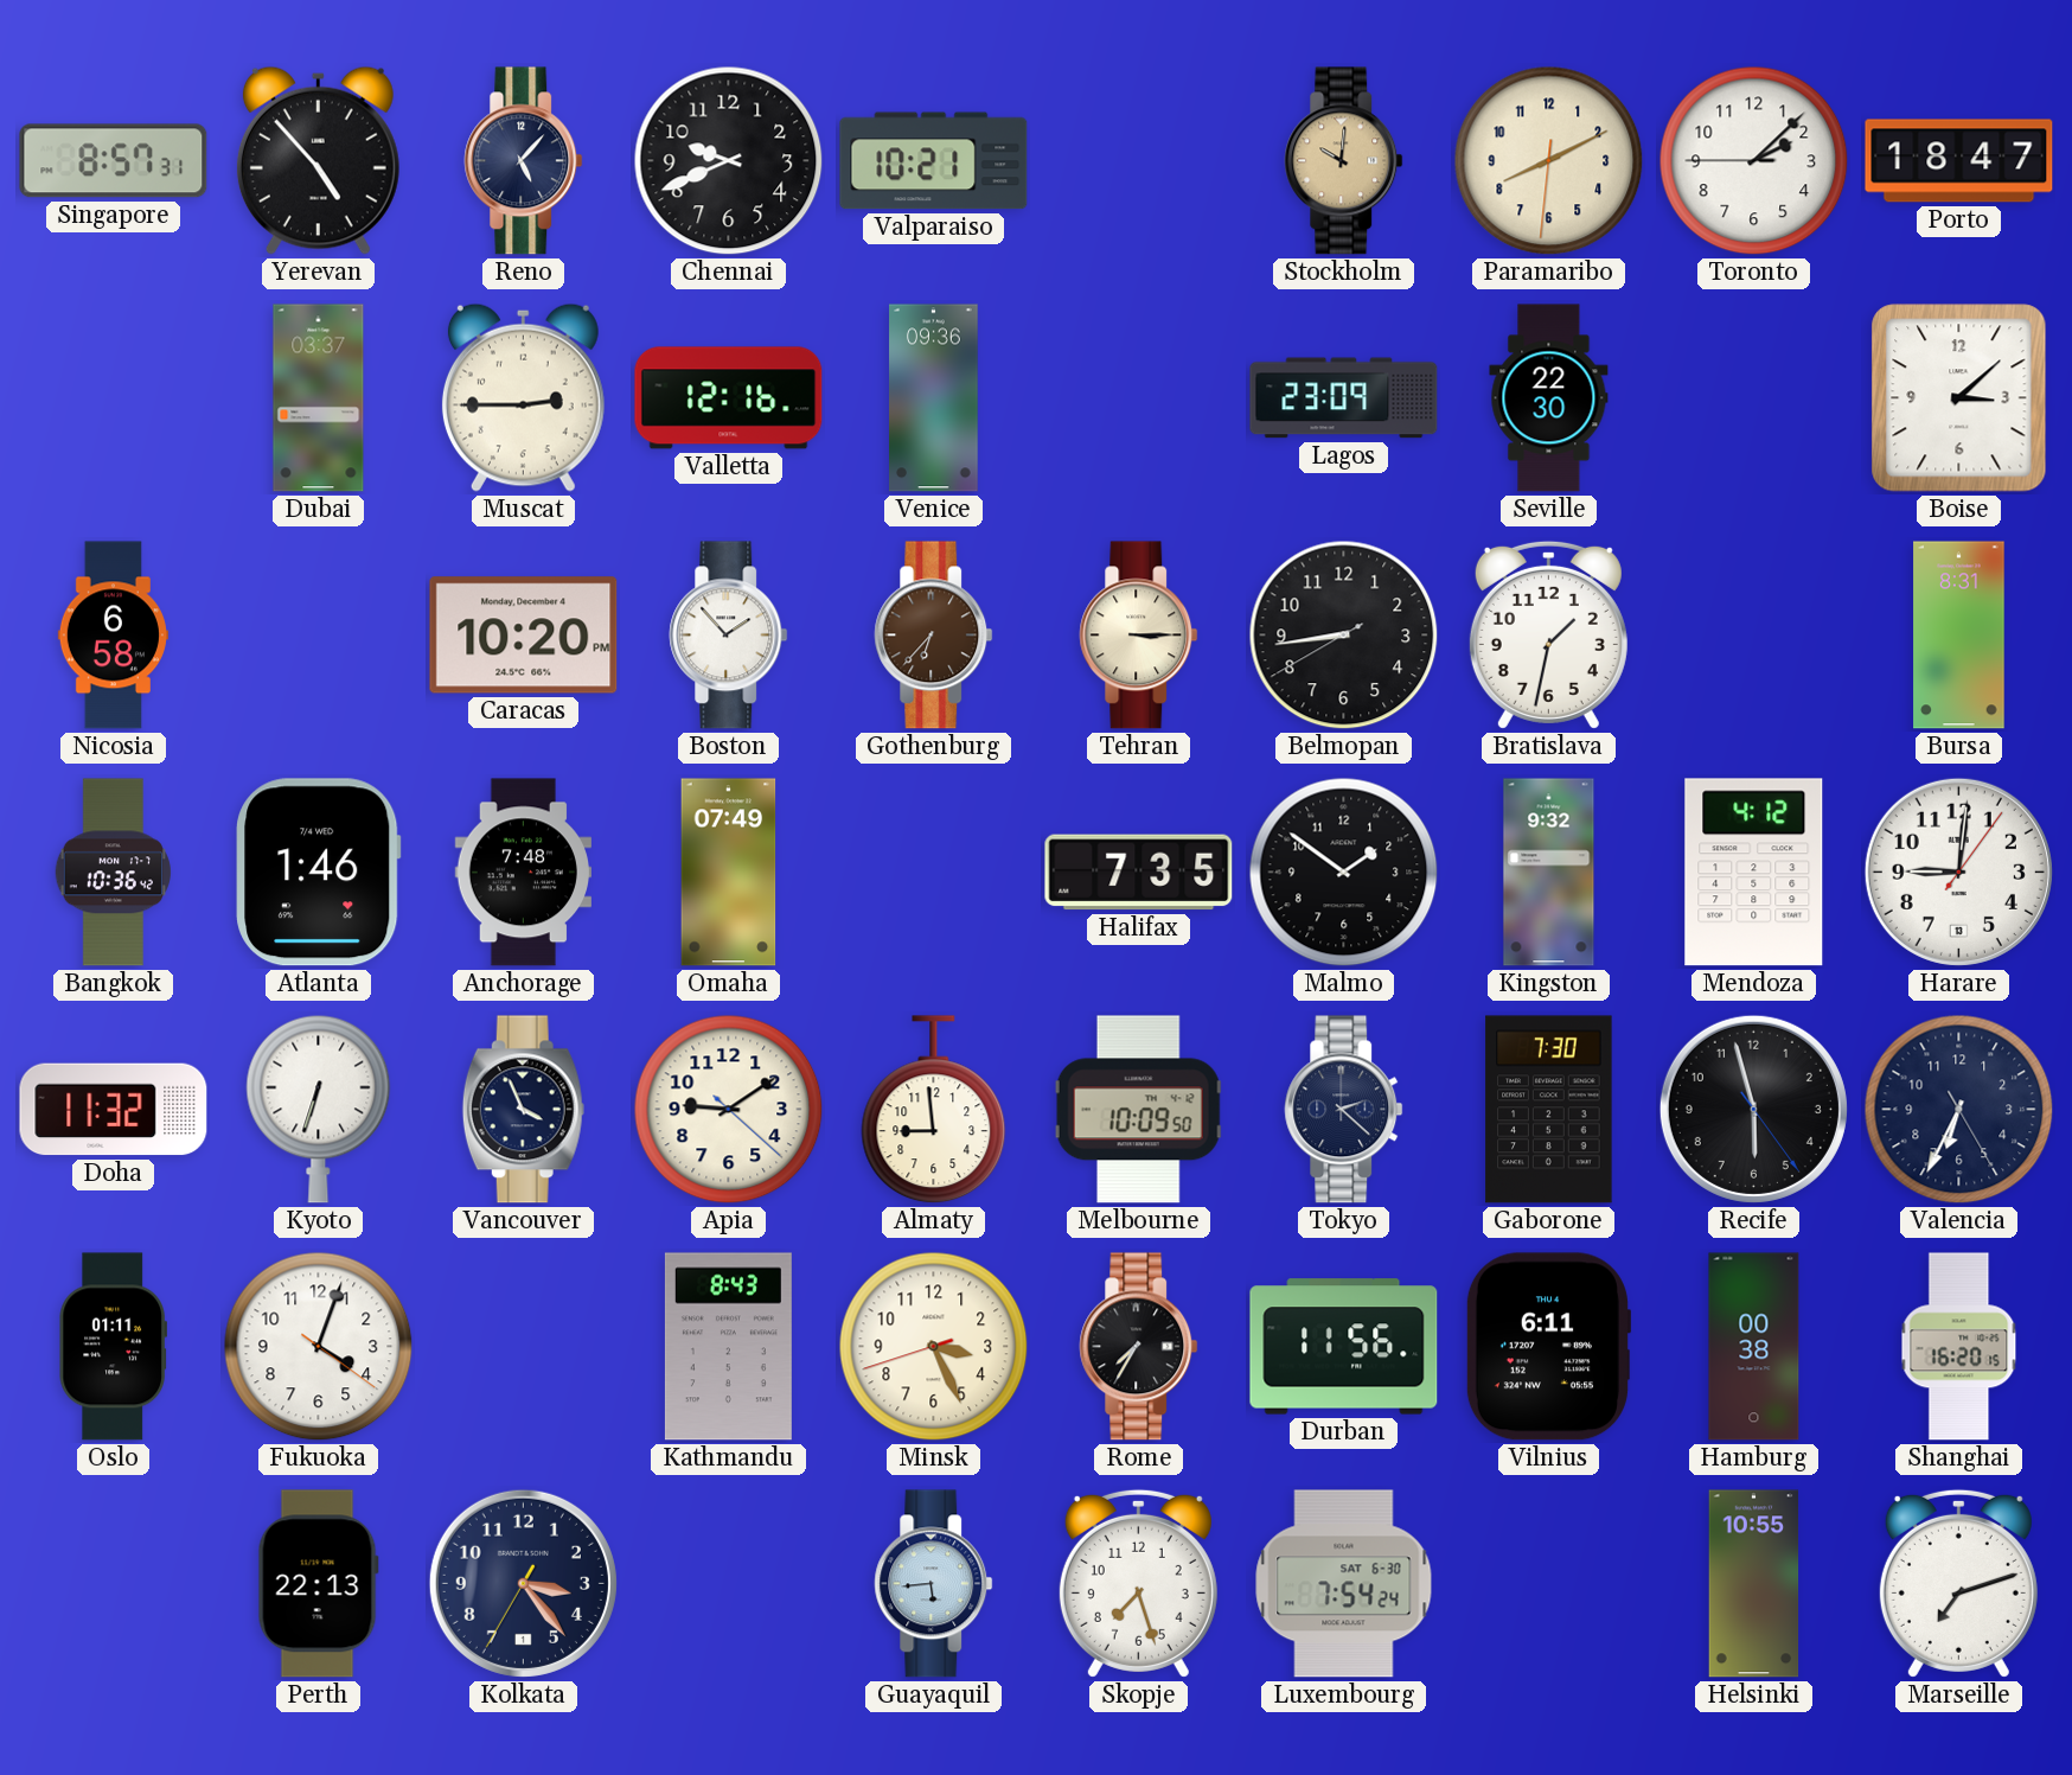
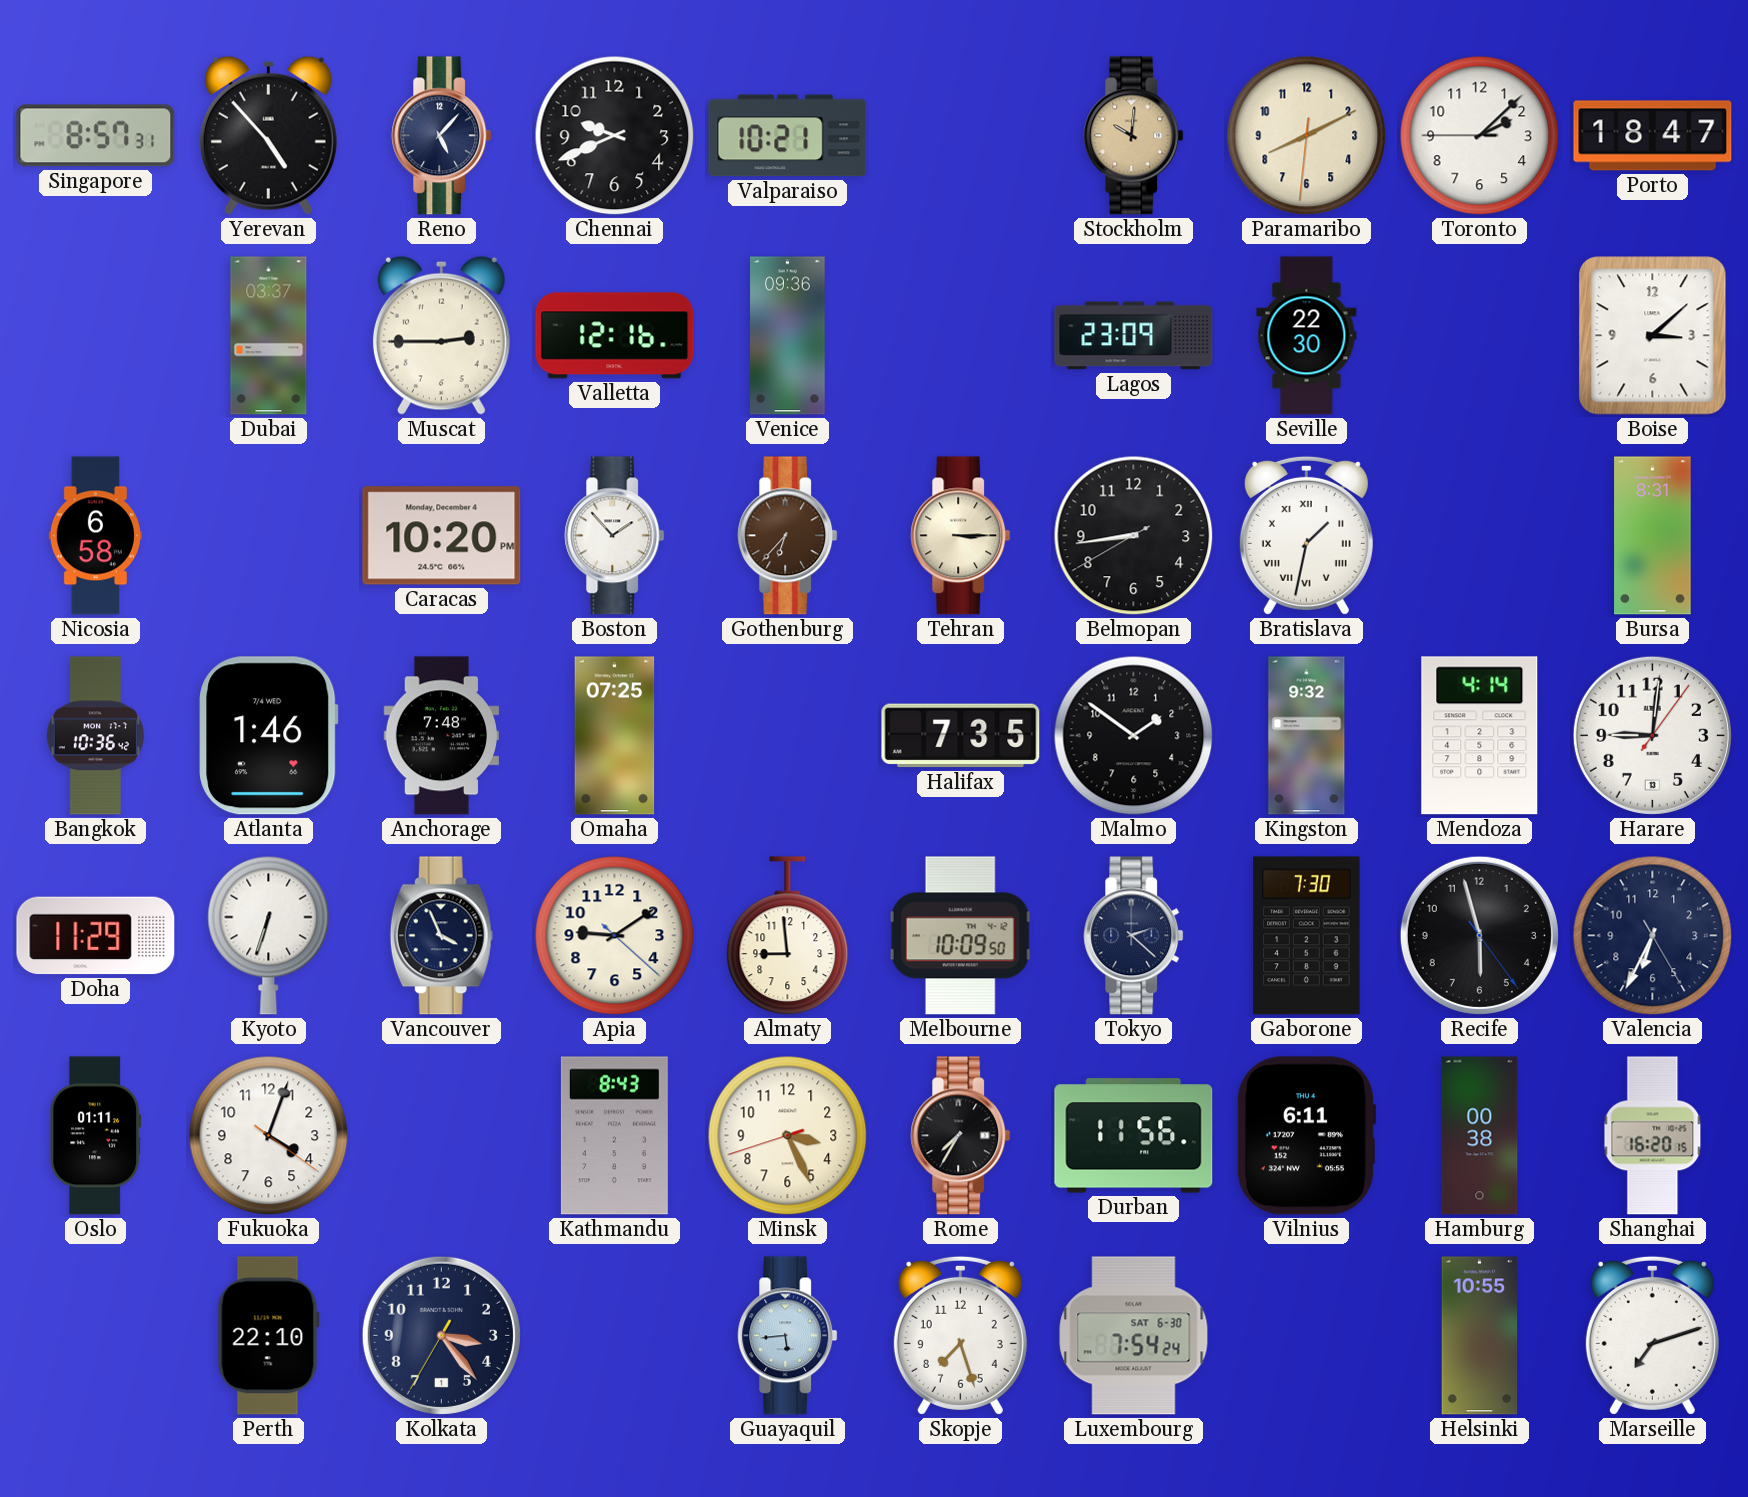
Bratislava numerals: Arabic -> Roman (1306, 535)
Omaha: 07:49 -> 07:25 (615, 736)
Mendoza: 4:12 -> 4:14 (1480, 736)
Doha: 11:32 -> 11:29 (96, 936)
Perth: 22:13 -> 22:10 (268, 1336)
